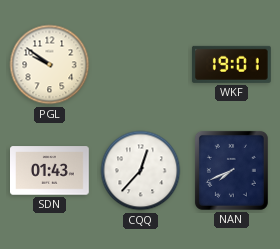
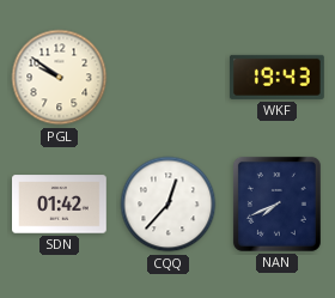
WKF: 19:01 -> 19:43 (276, 77)
SDN: 01:43 -> 01:42 (60, 205)
